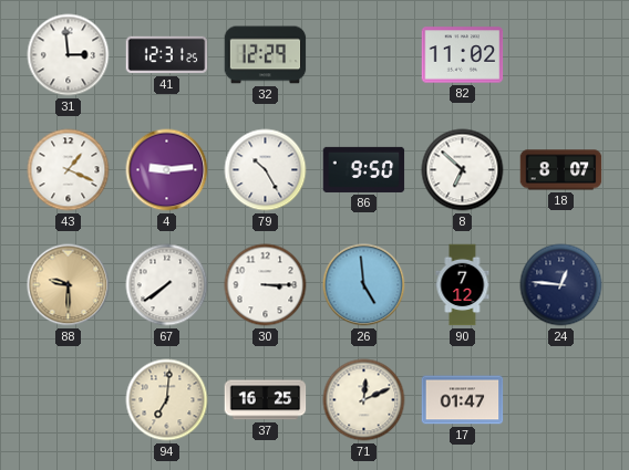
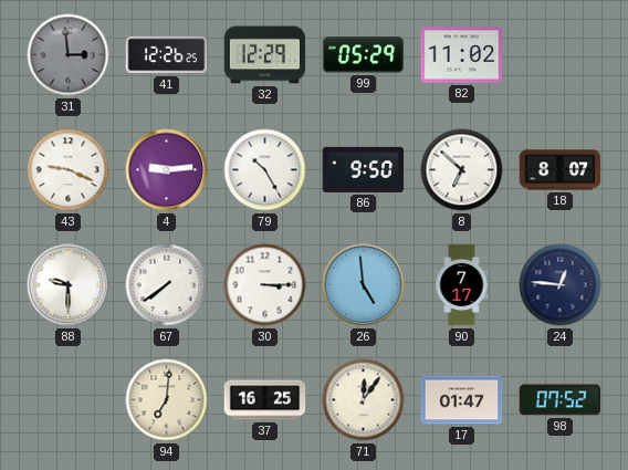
31 dial: white -> grey (69, 55)
41: 12:31 -> 12:26 (167, 55)
99: none -> 05:29 (364, 55)
43: 1:19 -> 9:19 (69, 170)
88 dial: champagne -> white (69, 285)
90: 7:12 -> 7:17 (462, 285)
71: 12:11 -> 12:06 (364, 400)
98: none -> 07:52 (561, 400)
